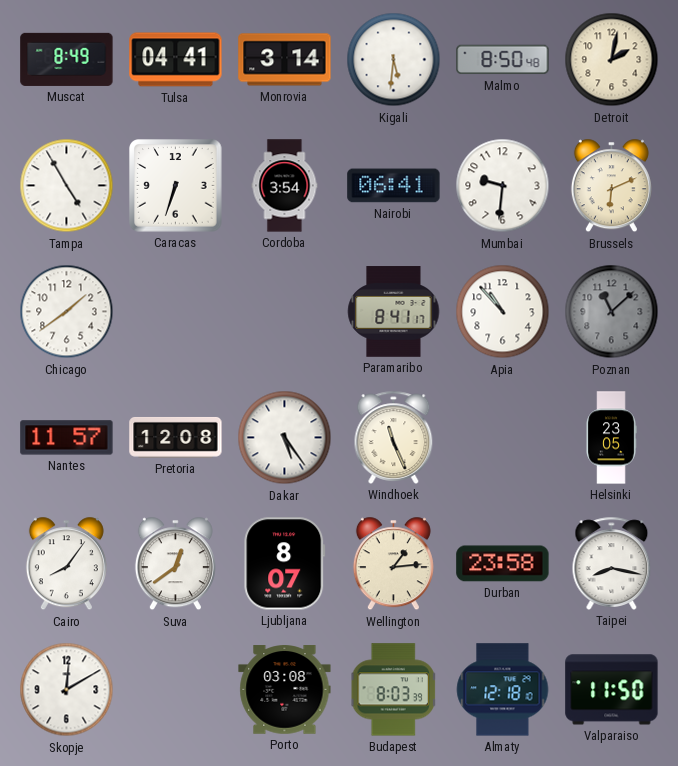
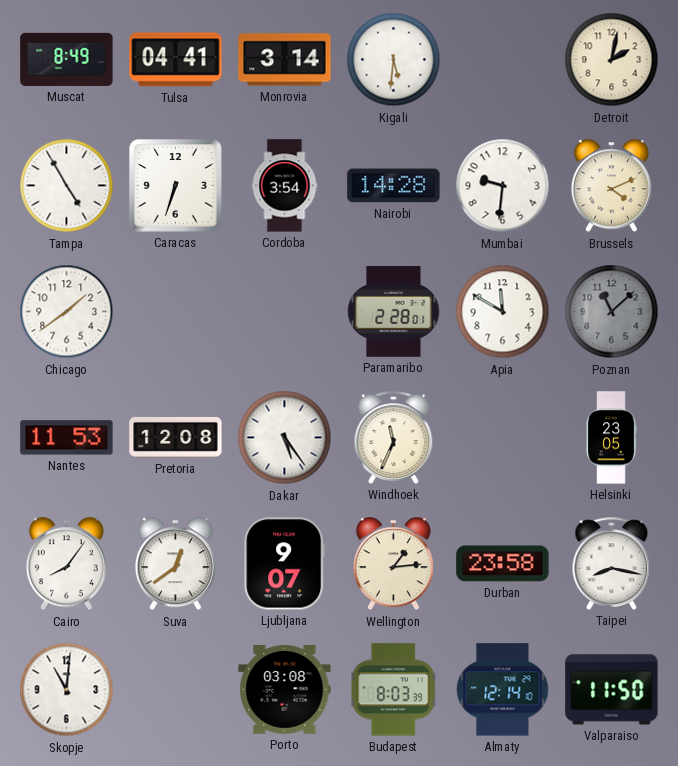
Malmo: 8:50 -> none (503, 60)
Nairobi: 06:41 -> 14:28 (394, 186)
Brussels: 6:11 -> 4:11 (611, 186)
Paramaribo: 8:41 -> 2:28 (394, 312)
Apia: 10:53 -> 11:50 (503, 312)
Nantes: 11:57 -> 11:53 (67, 438)
Windhoek: 11:26 -> 11:34 (394, 437)
Ljubljana: 8:07 -> 9:07 (285, 564)
Skopje: 12:10 -> 11:01 (67, 690)
Almaty: 12:18 -> 12:14 (503, 690)
